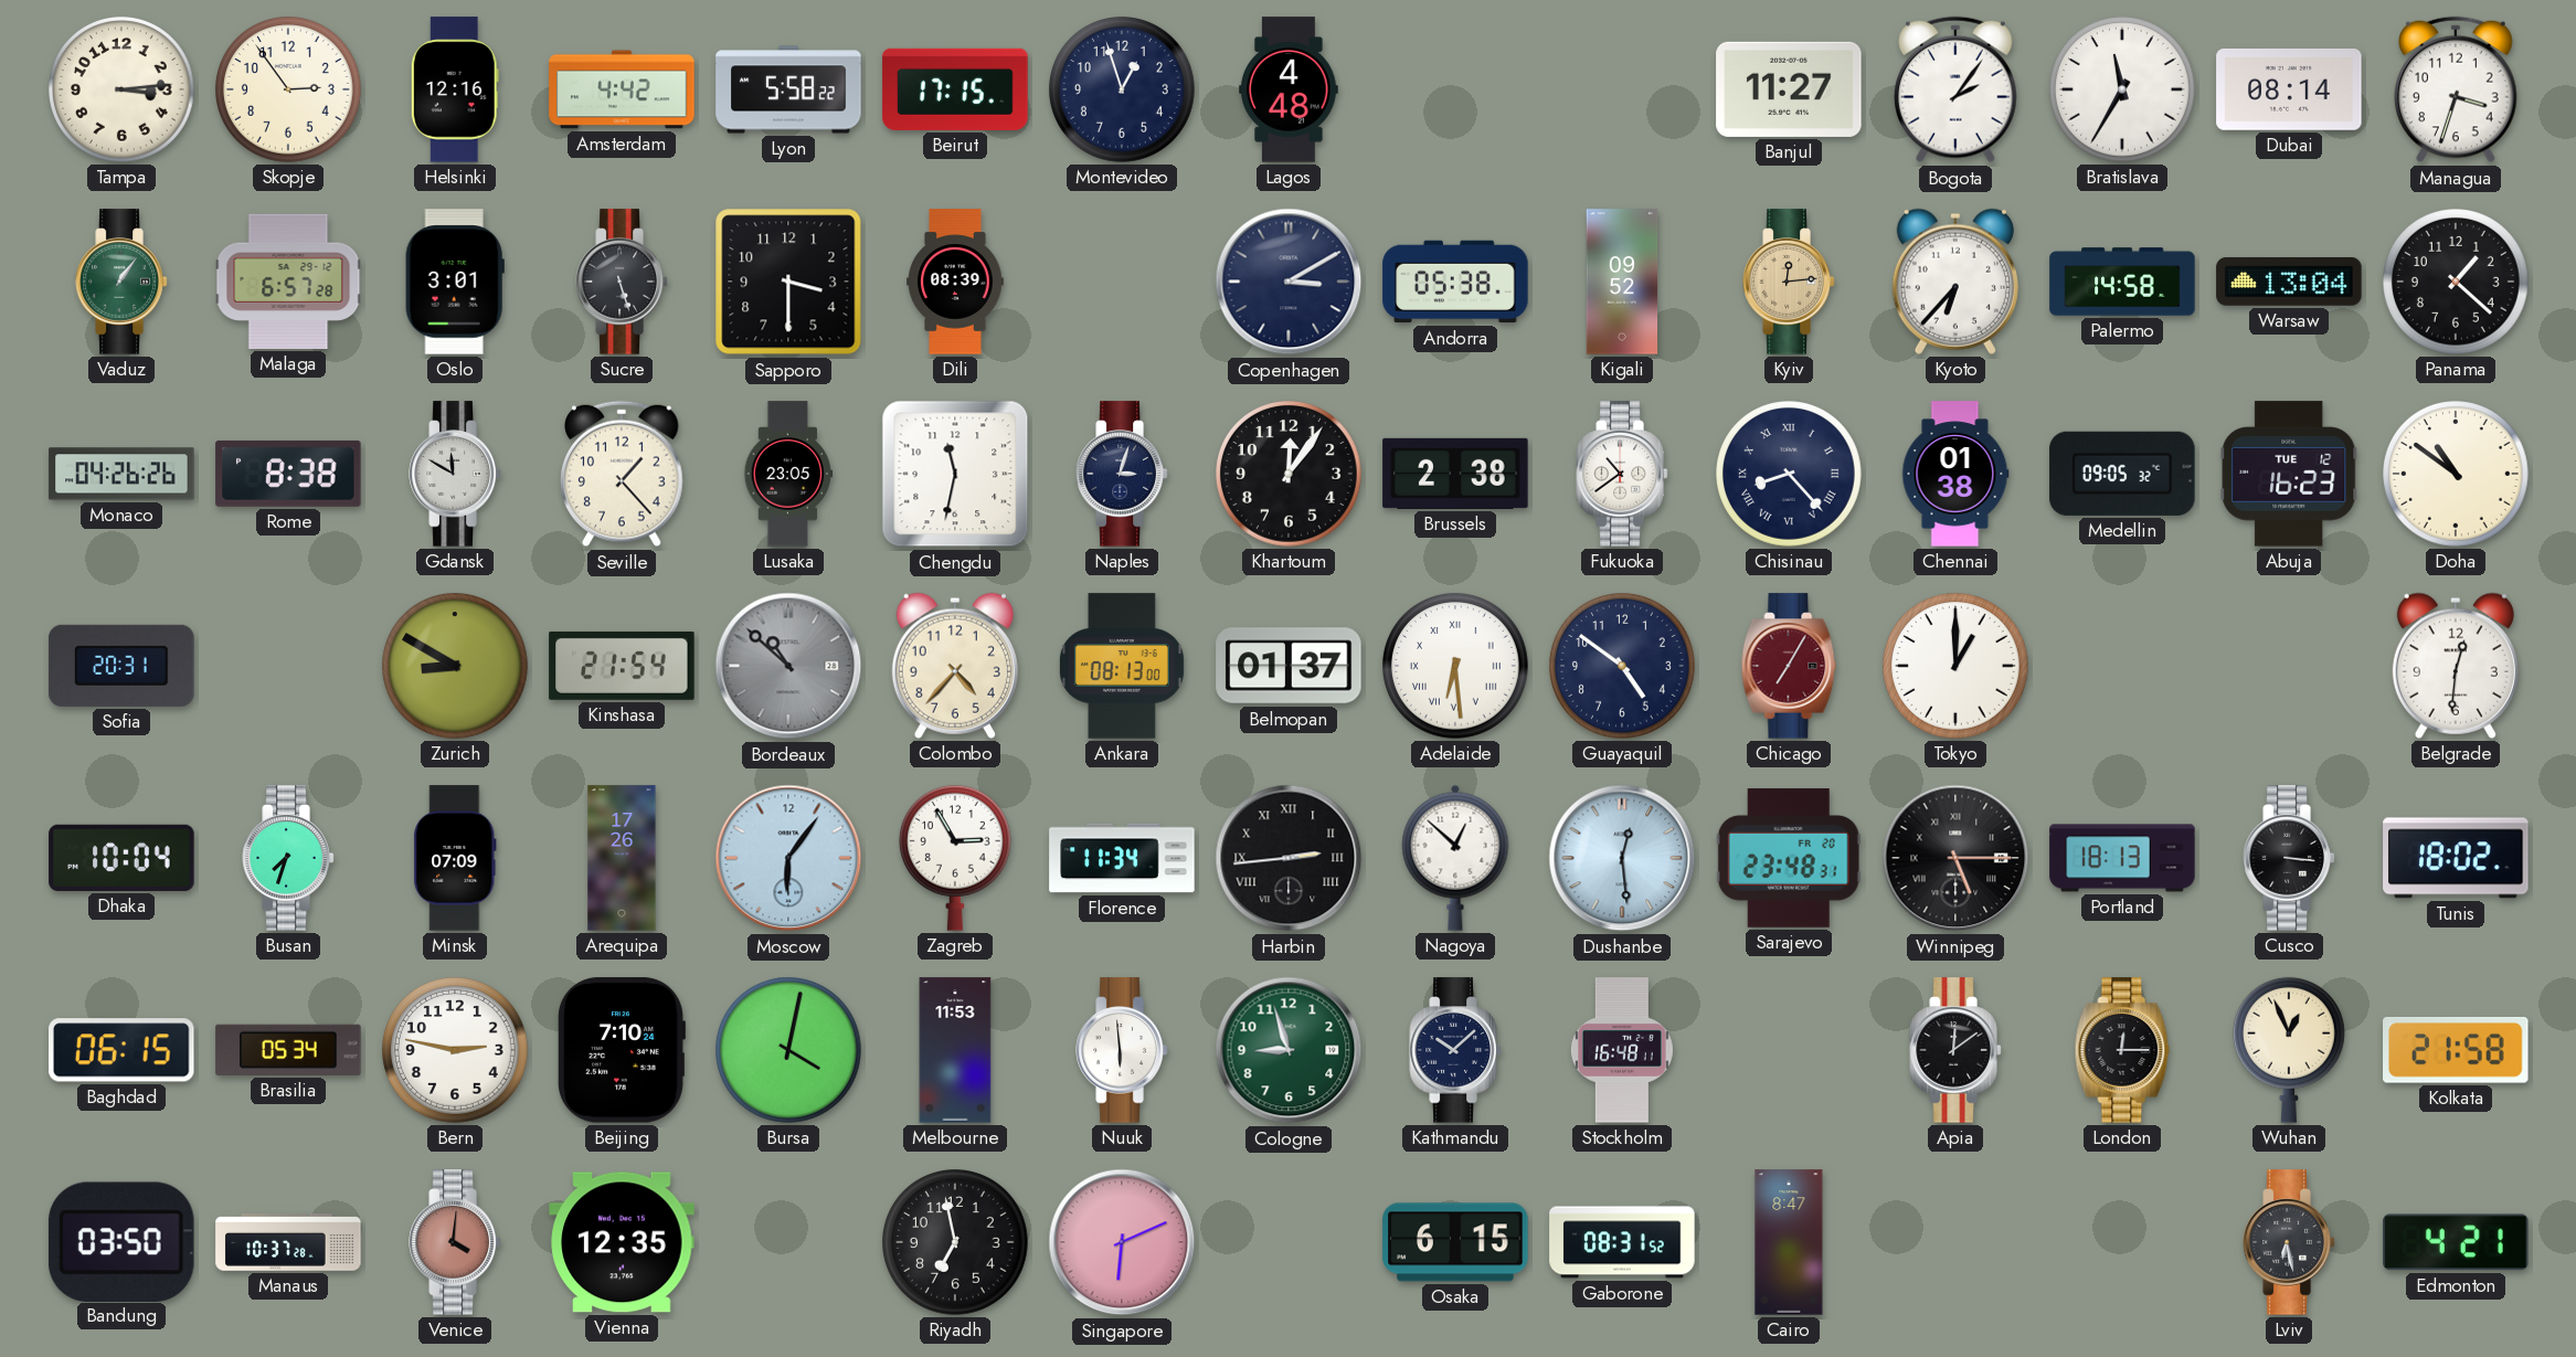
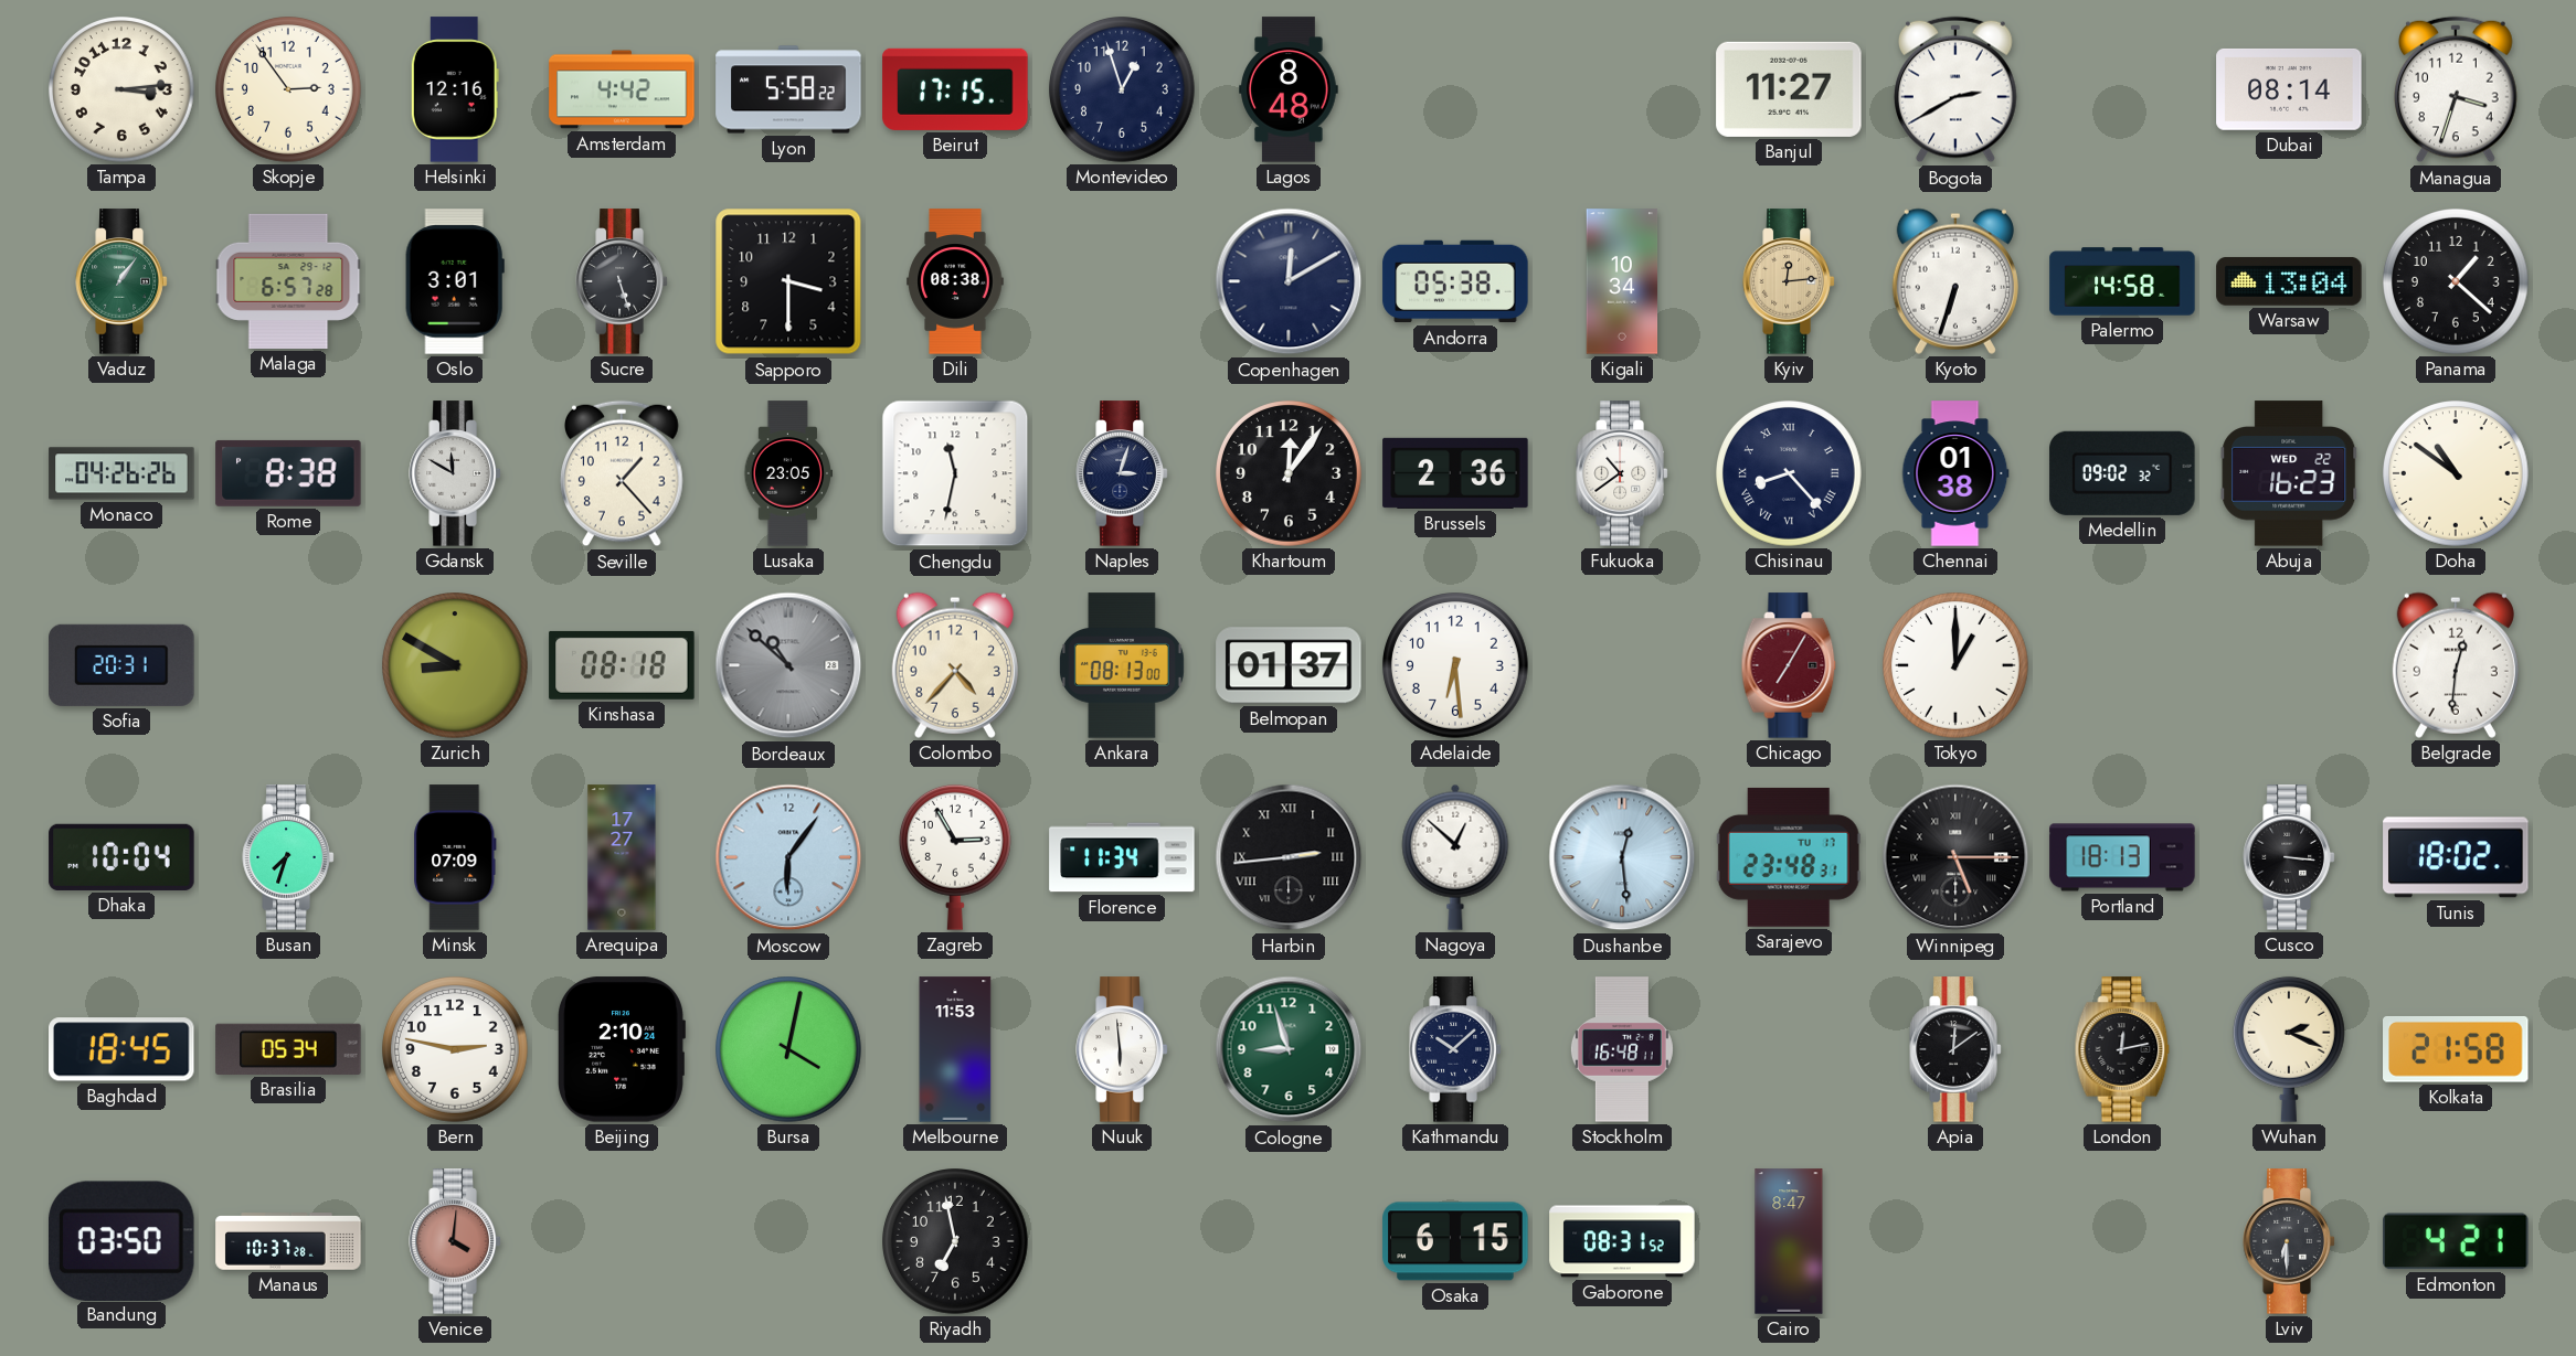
Lagos: 4:48 -> 8:48 (1289, 89)
Bogota: 2:06 -> 2:40 (1957, 89)
Bratislava: 11:35 -> none (2123, 91)
Dili: 08:39 -> 08:38 (955, 281)
Copenhagen: 3:10 -> 12:10 (1289, 281)
Kigali: 09:52 -> 10:34 (1622, 281)
Kyoto: 6:37 -> 6:33 (1955, 281)
Brussels: 2:38 -> 2:36 (1455, 473)
Medellin: 09:05 -> 09:02 (2122, 473)
Abuja date: TUE 12 -> WED 22 (2289, 473)
Kinshasa: 21:54 -> 08:18 (622, 665)
Adelaide numerals: Roman -> Arabic (1456, 666)
Guayaquil: 4:51 -> none (1623, 667)
Arequipa: 17:26 -> 17:27 (622, 857)
Sarajevo date: FR 20 -> TU 17 (1789, 857)
Baghdad: 06:15 -> 18:45 (121, 1049)
Beijing: 7:10 -> 2:10 (622, 1049)
London: 12:15 -> 12:13 (2122, 1049)
Wuhan: 12:56 -> 2:19 (2289, 1049)
Vienna: 12:35 -> none (622, 1242)
Singapore: 6:11 -> none (1122, 1242)
Lviv: 6:28 -> 6:30 (2289, 1241)
